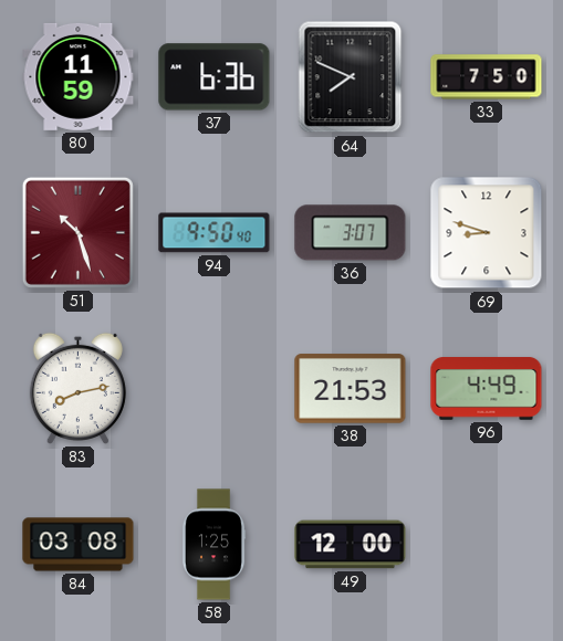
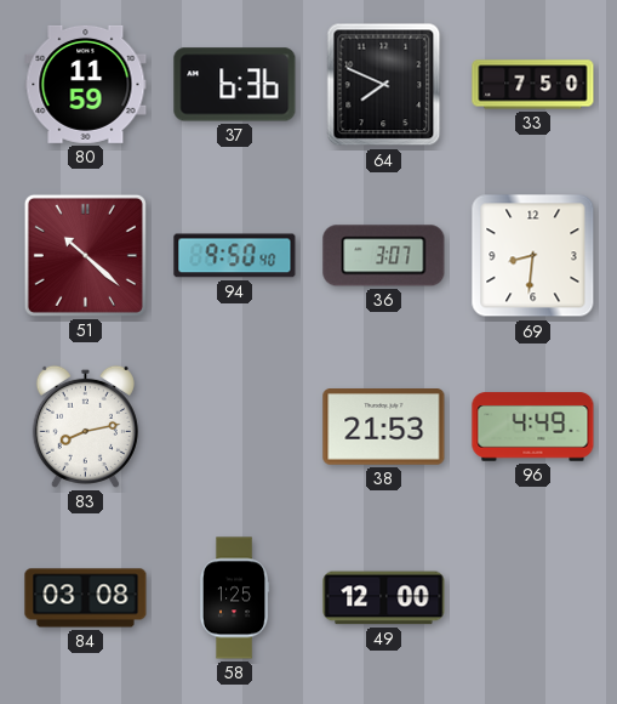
51: 10:27 -> 10:22 (85, 255)
69: 8:48 -> 8:31 (533, 256)
